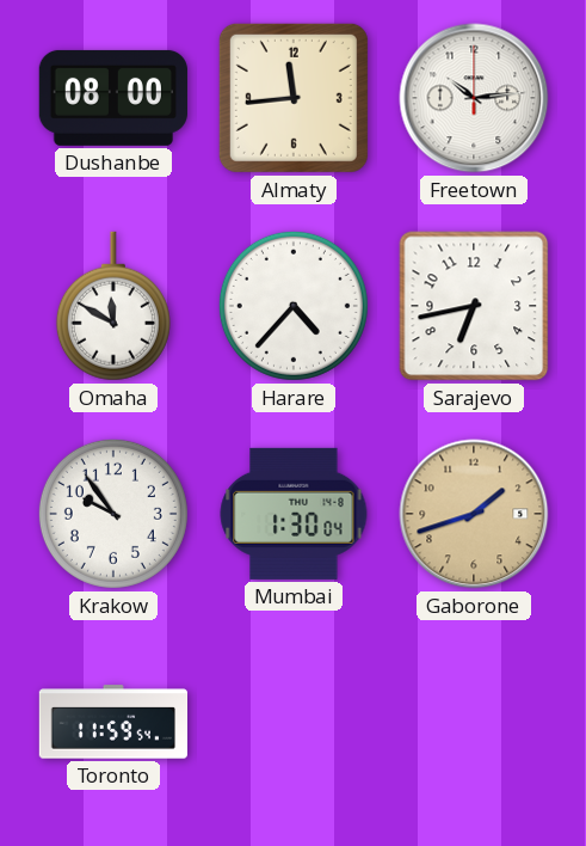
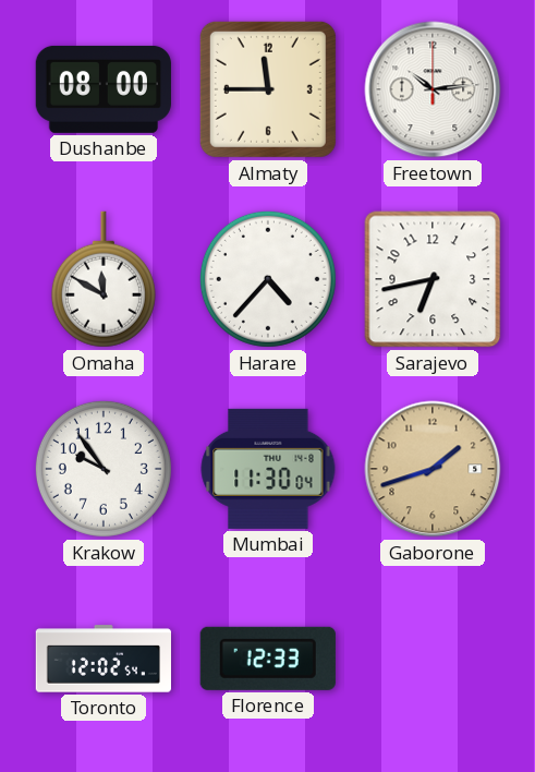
Almaty: 11:44 -> 11:45 (268, 89)
Mumbai: 1:30 -> 11:30 (268, 469)
Toronto: 11:59 -> 12:02 (102, 659)
Florence: none -> 12:33 (268, 659)
